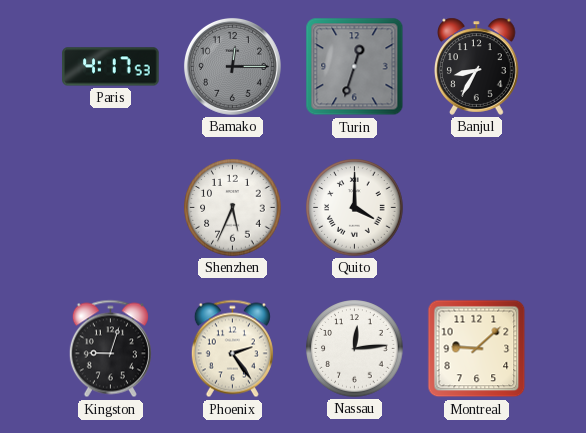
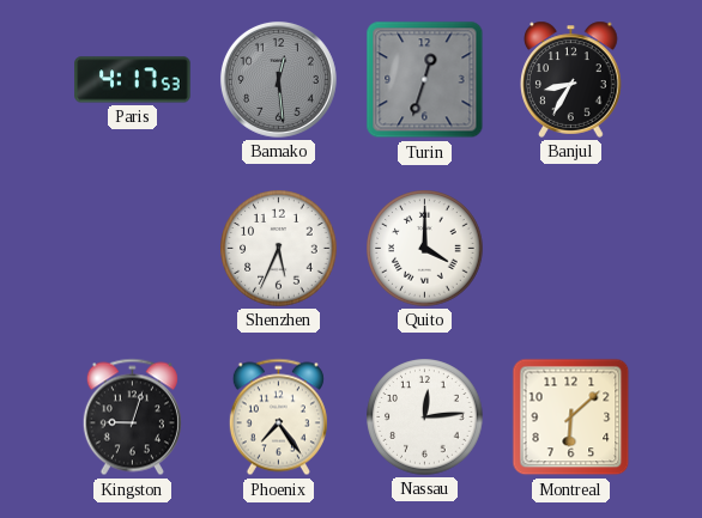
Bamako: 12:15 -> 12:29 (278, 79)
Phoenix: 2:24 -> 7:24 (278, 418)
Montreal: 9:08 -> 6:08 (571, 418)
